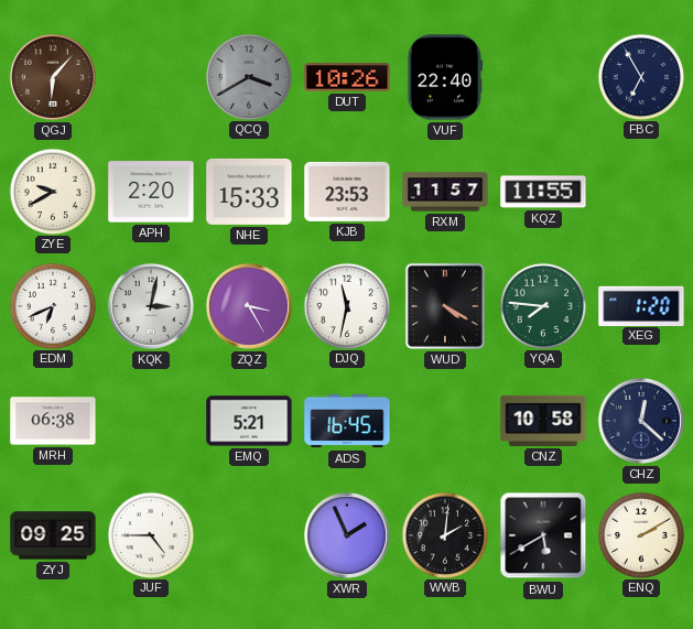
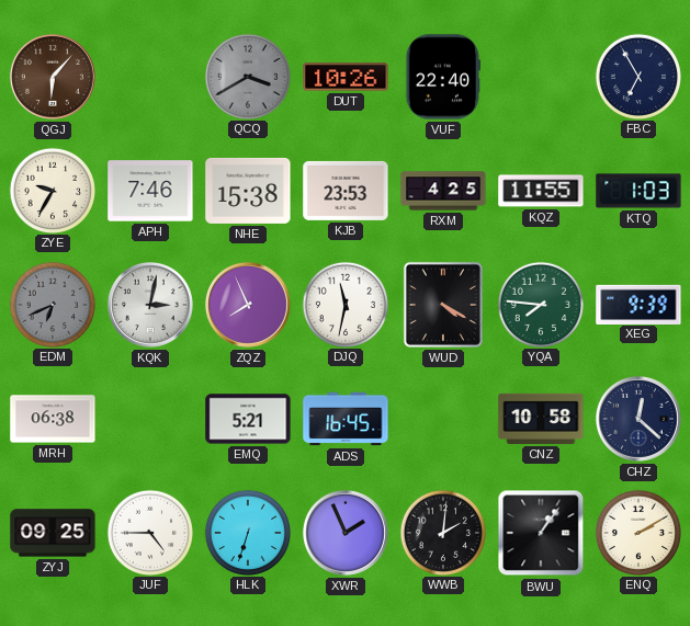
ZYE: 9:40 -> 9:35 (52, 190)
APH: 2:20 -> 7:46 (150, 191)
NHE: 15:33 -> 15:38 (248, 191)
RXM: 11:57 -> 4:25 (443, 191)
KTQ: none -> 1:03 (638, 191)
EDM dial: white -> grey (52, 304)
ZQZ: 3:25 -> 7:56 (248, 305)
XEG: 1:20 -> 9:39 (638, 304)
HLK: none -> 6:33 (247, 532)
BWU: 5:40 -> 1:06 (541, 533)
